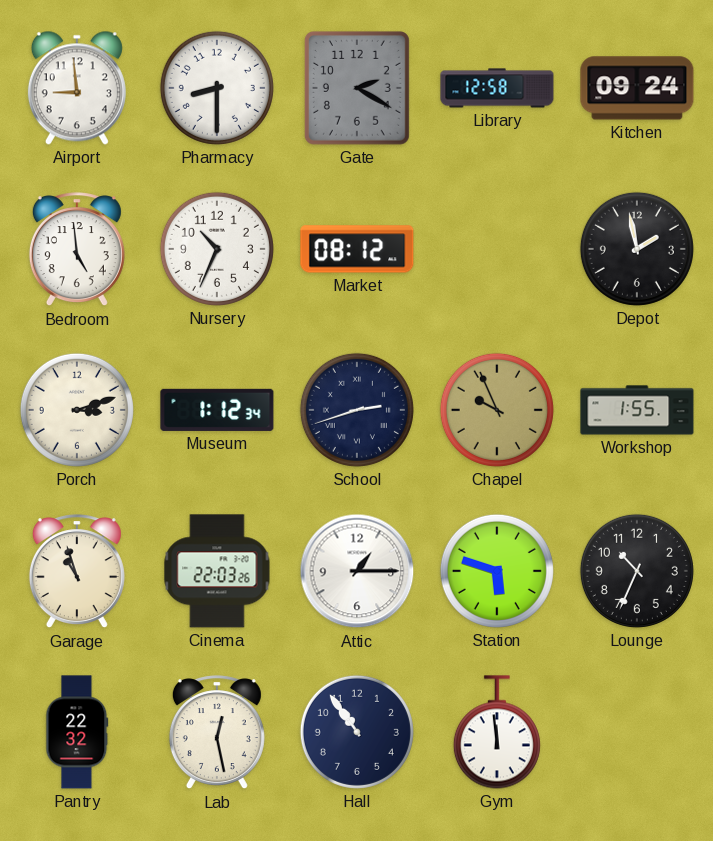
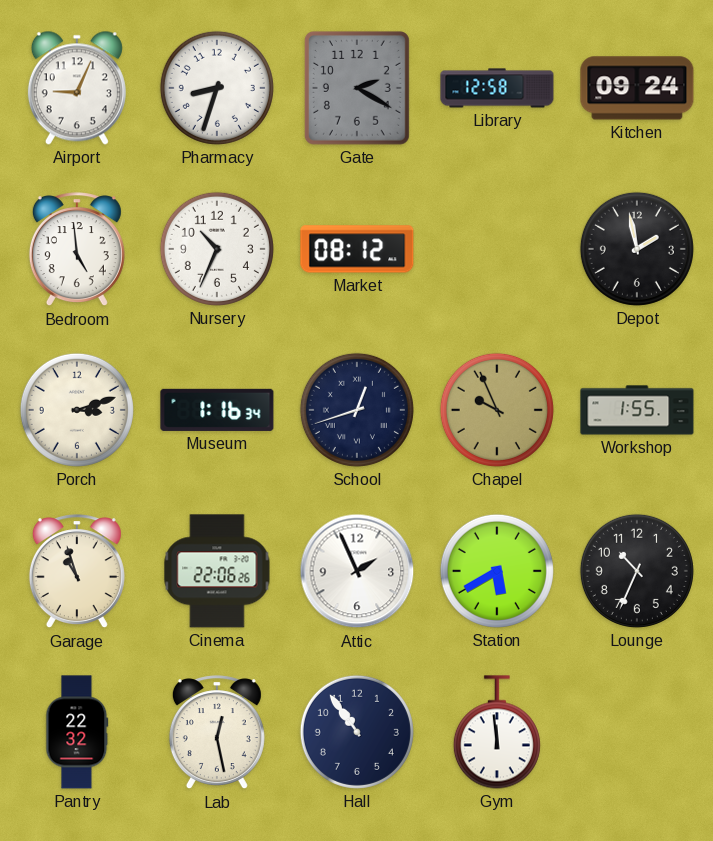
Airport: 8:59 -> 9:04 (77, 88)
Pharmacy: 8:30 -> 8:33 (217, 88)
Museum: 1:12 -> 1:16 (217, 410)
School: 2:42 -> 12:42 (357, 410)
Cinema: 22:03 -> 22:06 (217, 571)
Attic: 1:15 -> 1:56 (357, 571)
Station: 5:48 -> 5:40 (497, 571)
